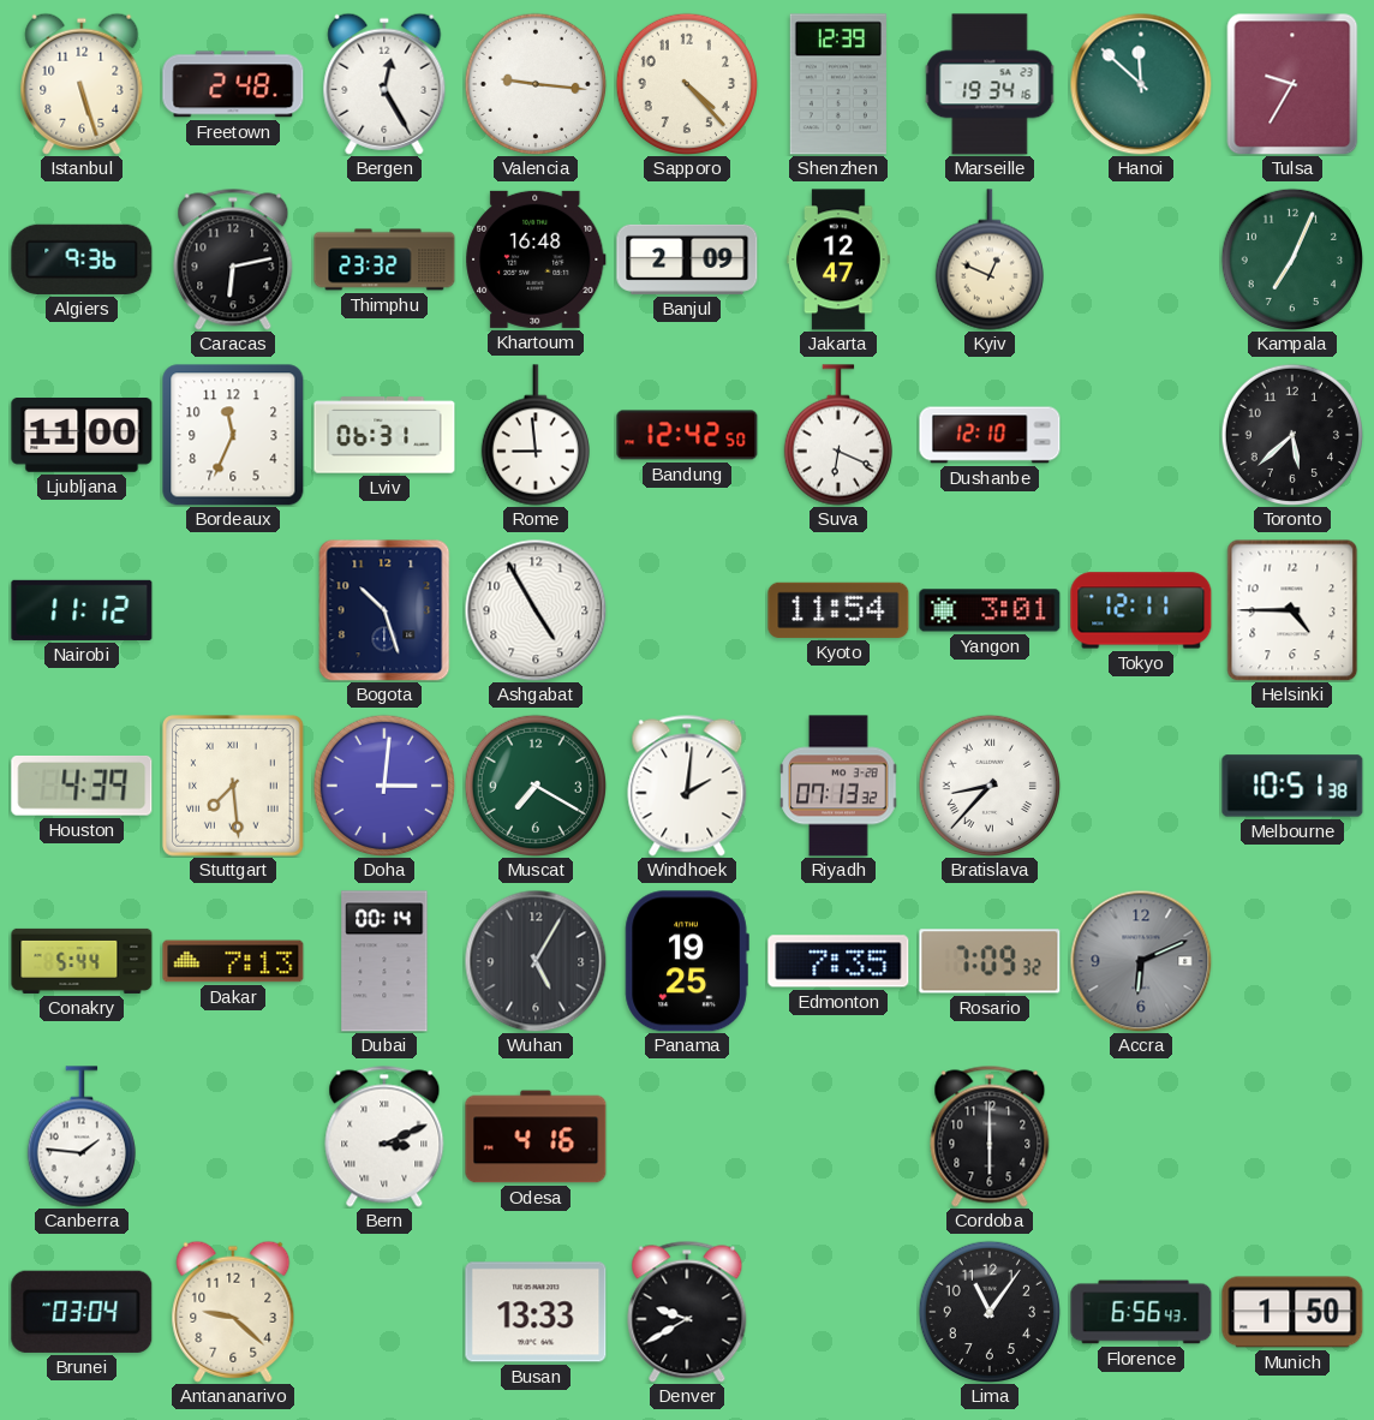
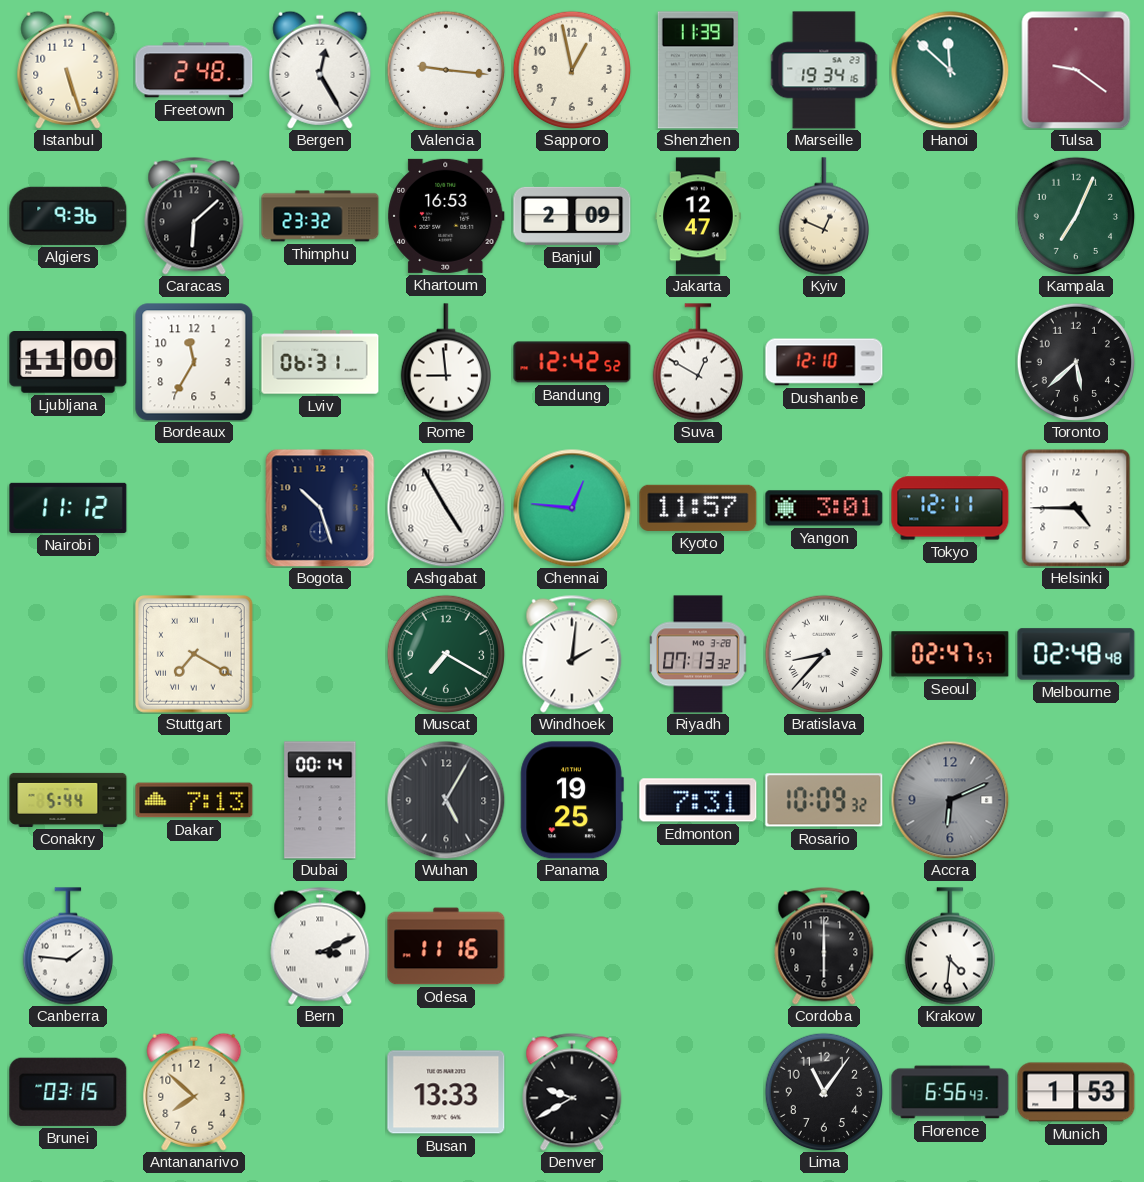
Sapporo: 4:23 -> 12:58 (571, 69)
Shenzhen: 12:39 -> 11:39 (698, 70)
Tulsa: 9:35 -> 9:21 (1076, 70)
Caracas: 6:13 -> 6:08 (194, 216)
Khartoum: 16:48 -> 16:53 (446, 216)
Bordeaux: 11:34 -> 11:35 (194, 362)
Bandung: 12:42:50 -> 12:42:52 (572, 362)
Suva: 6:19 -> 12:50 (698, 362)
Chennai: none -> 12:46 (572, 508)
Kyoto: 11:54 -> 11:57 (698, 508)
Houston: 4:39 -> none (82, 786)
Stuttgart: 7:29 -> 7:20 (195, 655)
Doha: 3:01 -> none (383, 784)
Seoul: none -> 02:47 (950, 654)
Melbourne: 10:51 -> 02:48 (1076, 654)
Edmonton: 7:35 -> 7:31 (698, 800)
Rosario: 7:09 -> 10:09 (824, 800)
Odesa: 4:16 -> 11:16 (446, 946)
Krakow: none -> 4:31 (950, 946)
Brunei: 03:04 -> 03:15 (68, 1092)
Antananarivo: 9:22 -> 7:52 (194, 1092)
Munich: 1:50 -> 1:53 (1076, 1092)
